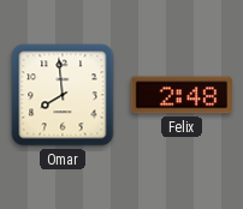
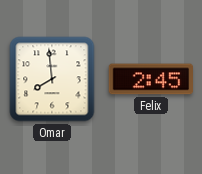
Felix: 2:48 -> 2:45 (150, 79)
